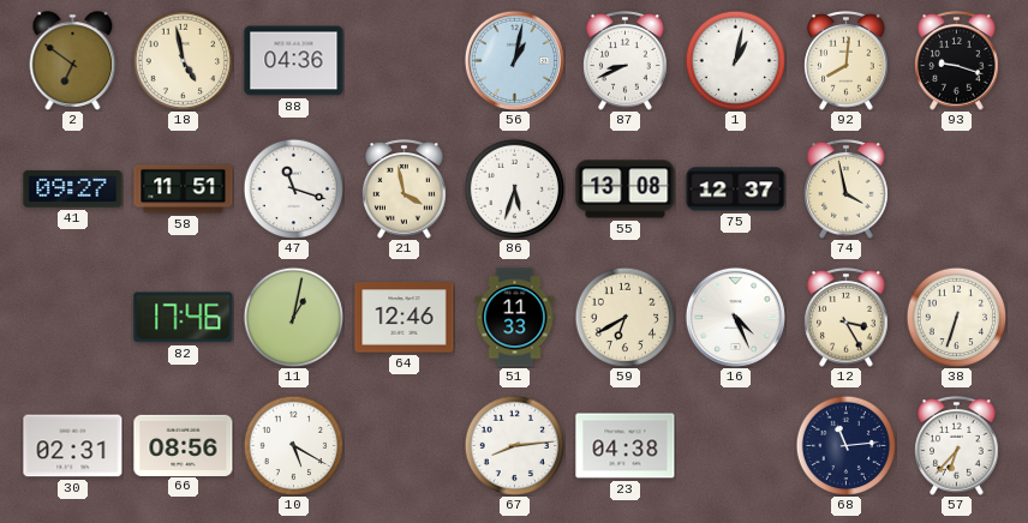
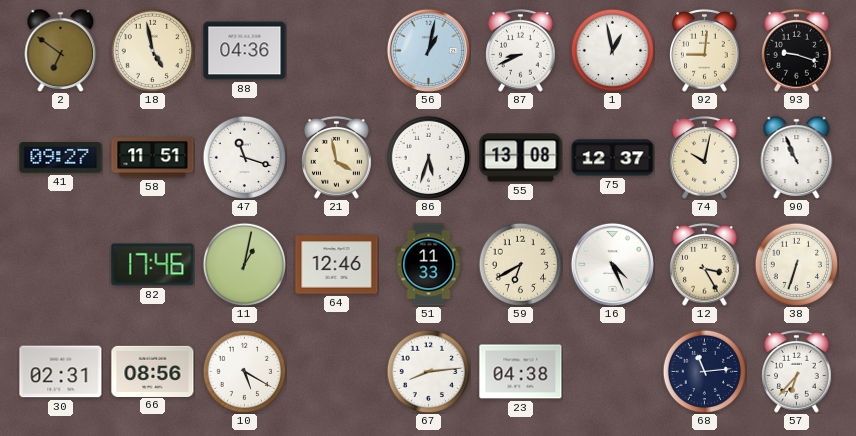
1: 1:02 -> 12:58 (612, 50)
92: 8:01 -> 9:01 (705, 51)
74: 3:58 -> 10:02 (705, 158)
90: none -> 10:56 (797, 158)
